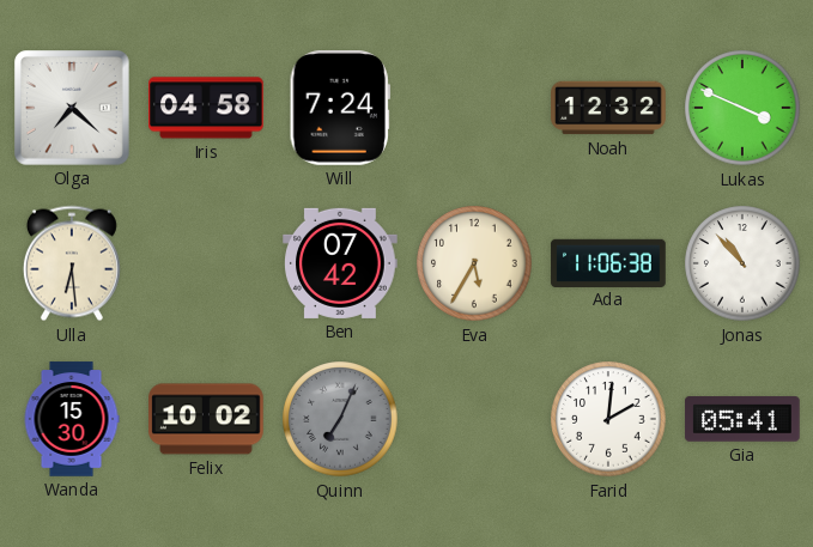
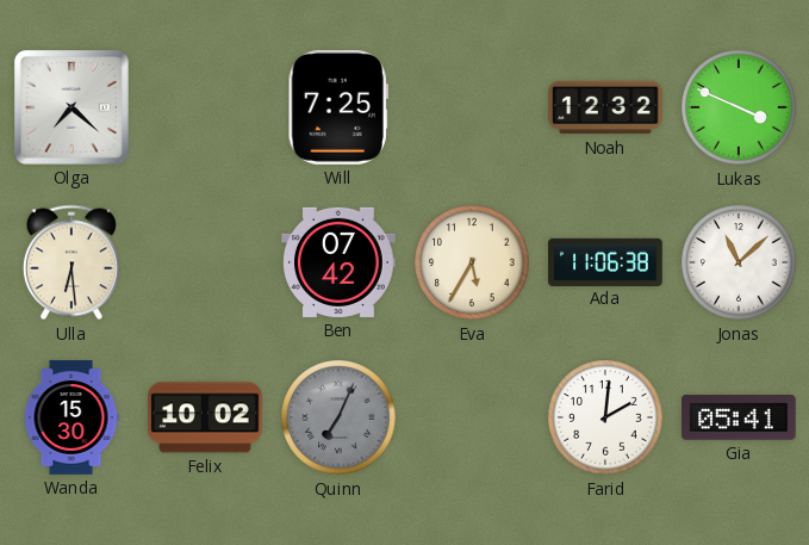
Iris: 04:58 -> none (206, 108)
Will: 7:24 -> 7:25 (338, 109)
Jonas: 10:53 -> 11:08 (739, 262)
